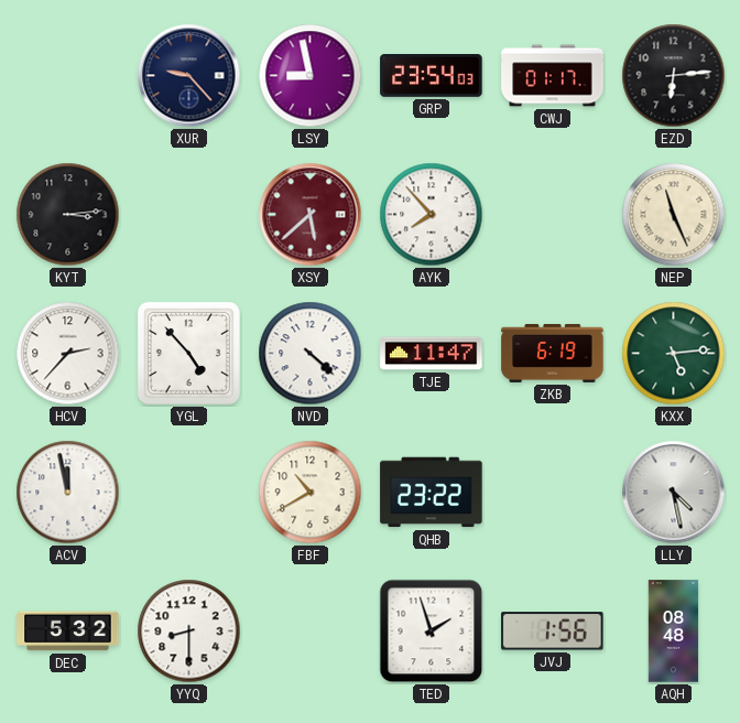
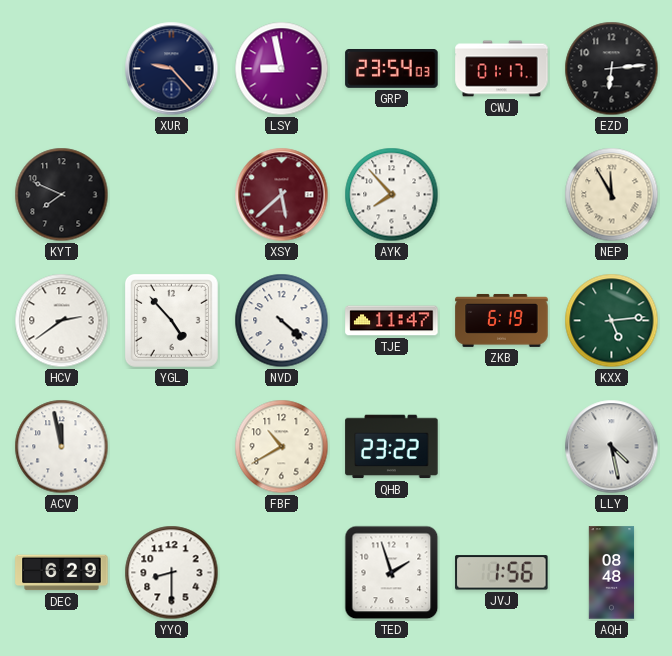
KYT: 3:14 -> 7:49 (62, 195)
NEP: 11:26 -> 11:55 (612, 195)
HCV: 2:37 -> 2:39 (62, 321)
DEC: 5:32 -> 6:29 (62, 573)
